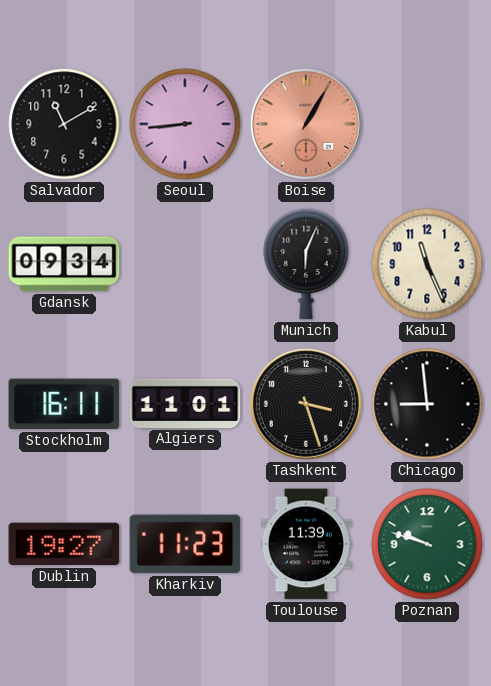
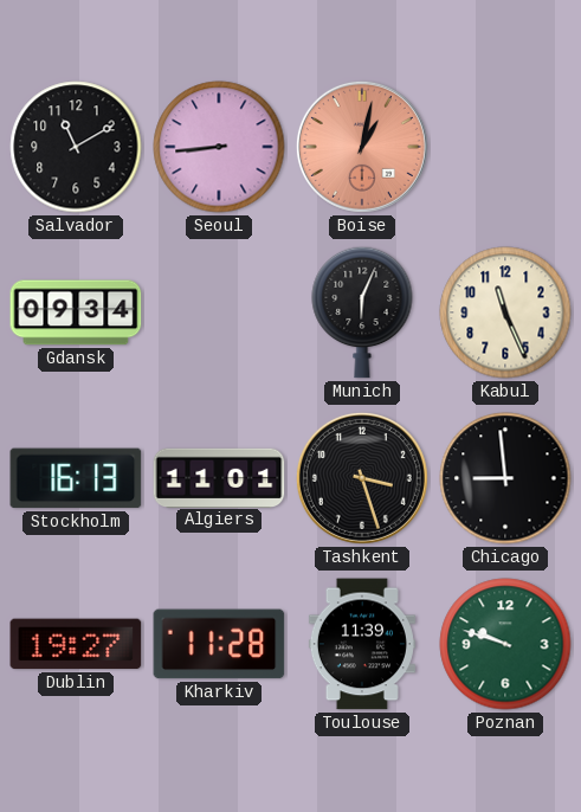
Boise: 1:05 -> 1:02 (362, 147)
Stockholm: 16:11 -> 16:13 (76, 478)
Kharkiv: 11:23 -> 11:28 (219, 644)
